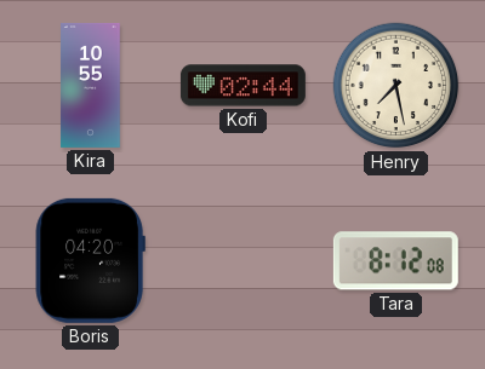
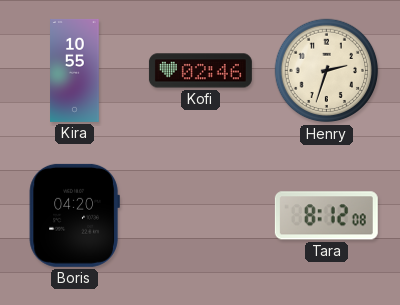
Kofi: 02:44 -> 02:46 (200, 71)
Henry: 7:28 -> 2:33 (327, 71)
